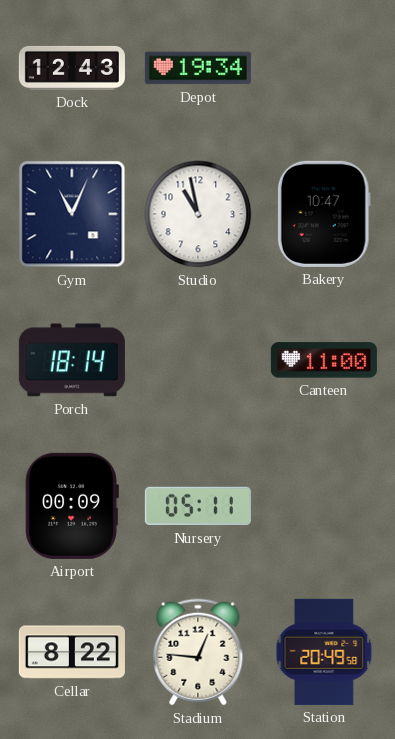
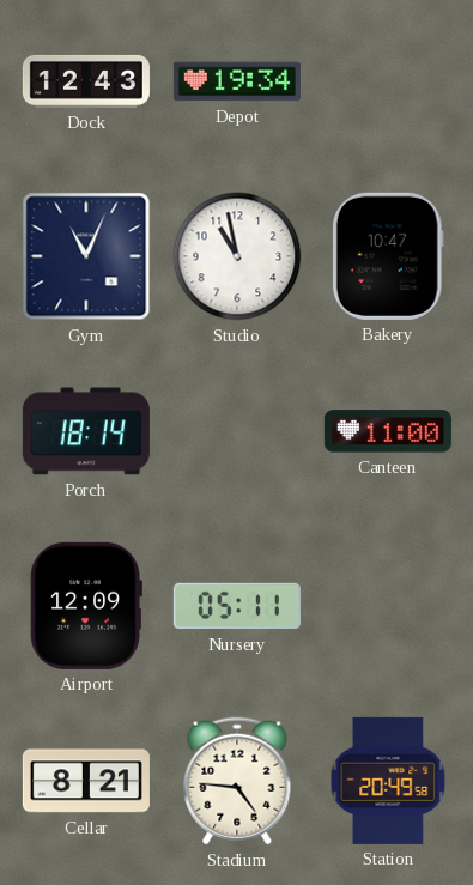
Airport: 00:09 -> 12:09 (86, 606)
Cellar: 8:22 -> 8:21 (86, 781)
Stadium: 12:46 -> 4:46 (237, 781)
